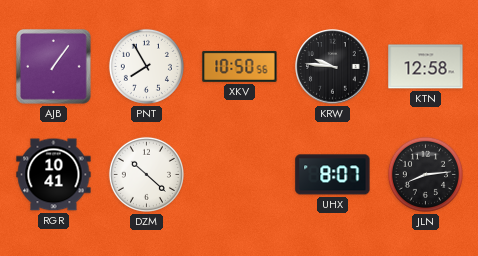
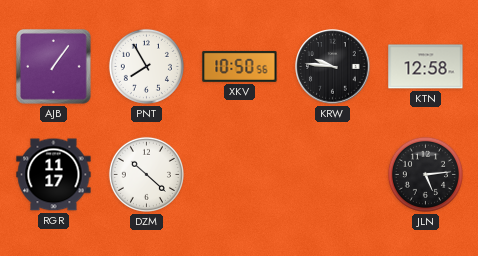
RGR: 10:41 -> 11:17 (54, 175)
UHX: 8:07 -> none (333, 175)
JLN: 8:14 -> 5:14 (425, 174)
